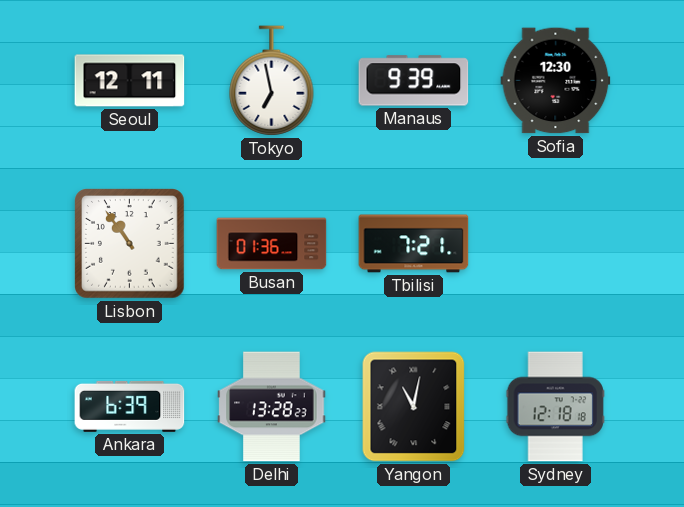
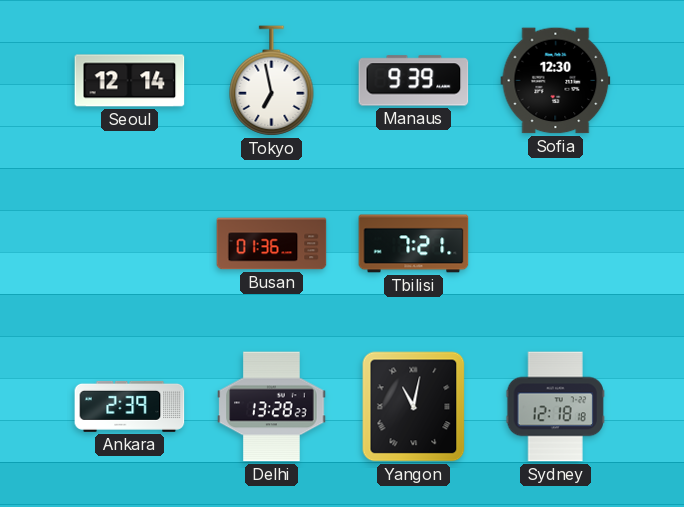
Seoul: 12:11 -> 12:14 (130, 81)
Lisbon: 10:54 -> none (130, 244)
Ankara: 6:39 -> 2:39 (130, 406)
